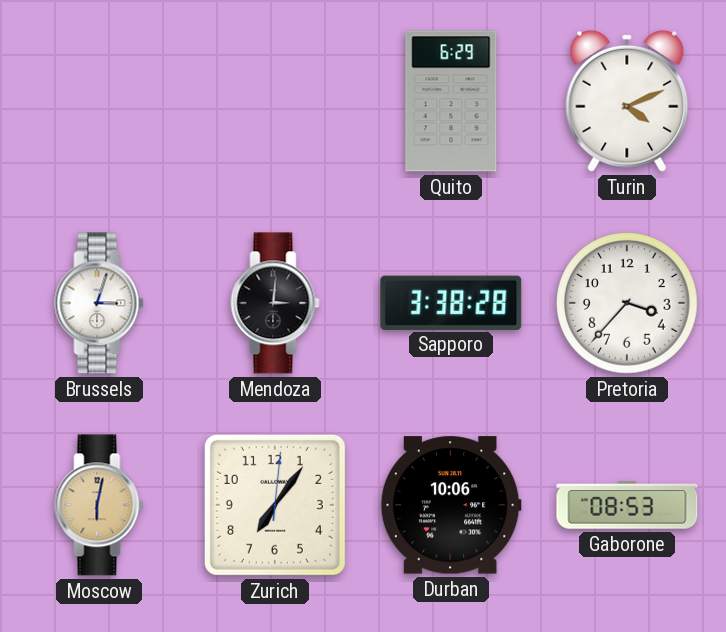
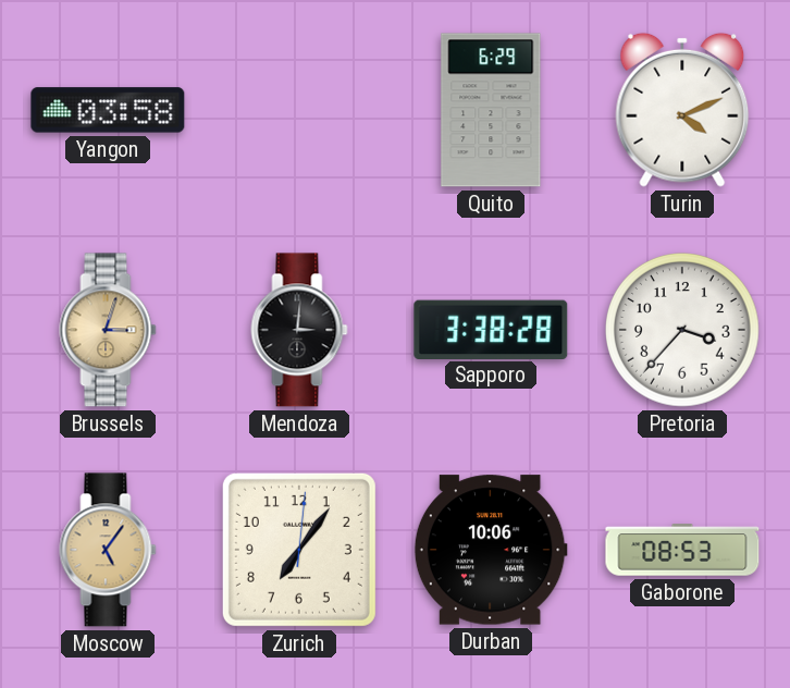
Yangon: none -> 03:58 (108, 110)
Brussels dial: white -> champagne (108, 330)
Moscow: 6:02 -> 5:06 (108, 550)
